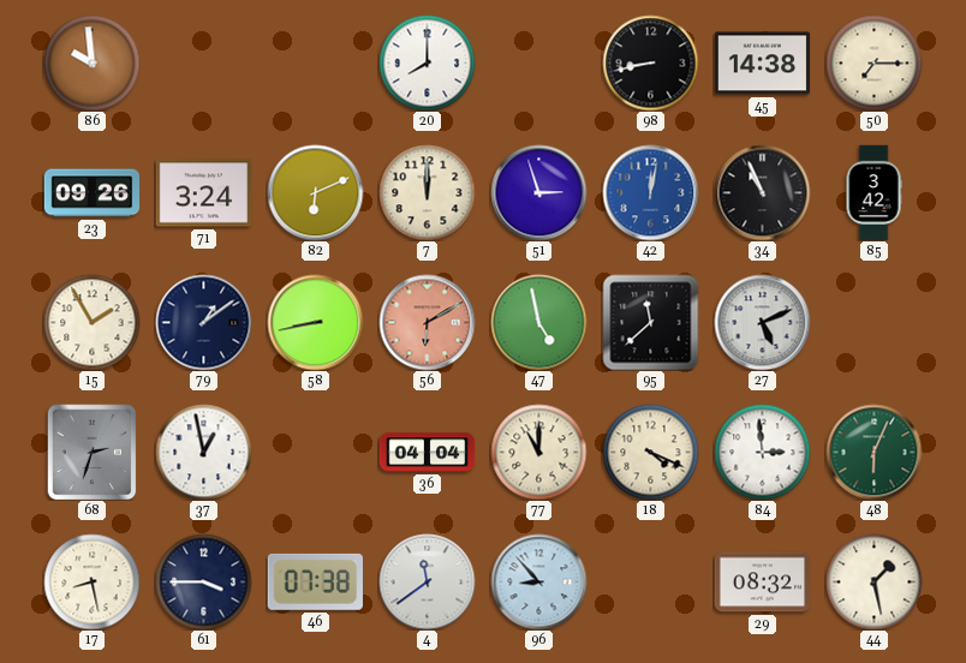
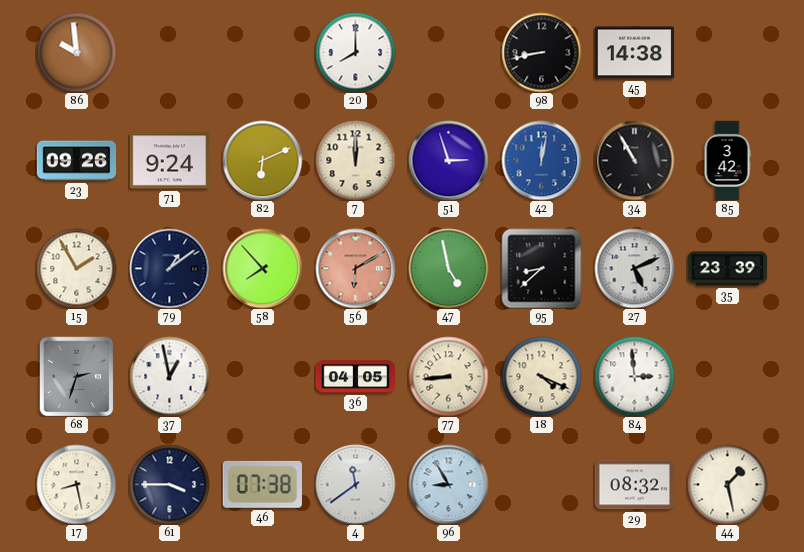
50: 7:15 -> none (873, 62)
71: 3:24 -> 9:24 (169, 161)
34: 10:56 -> 10:55 (634, 160)
58: 8:43 -> 7:53 (262, 268)
95: 11:38 -> 8:38 (541, 268)
35: none -> 23:39 (727, 269)
36: 04:04 -> 04:05 (355, 377)
77: 11:00 -> 8:44 (448, 376)
48: 6:04 -> none (873, 452)
96: 8:53 -> 8:55 (448, 484)
